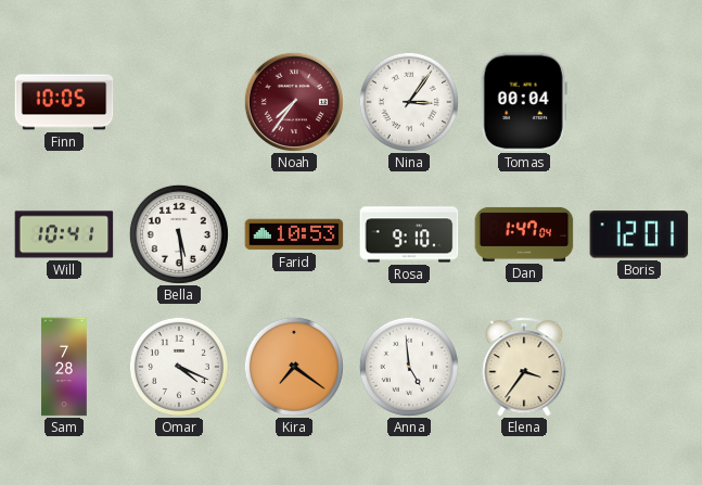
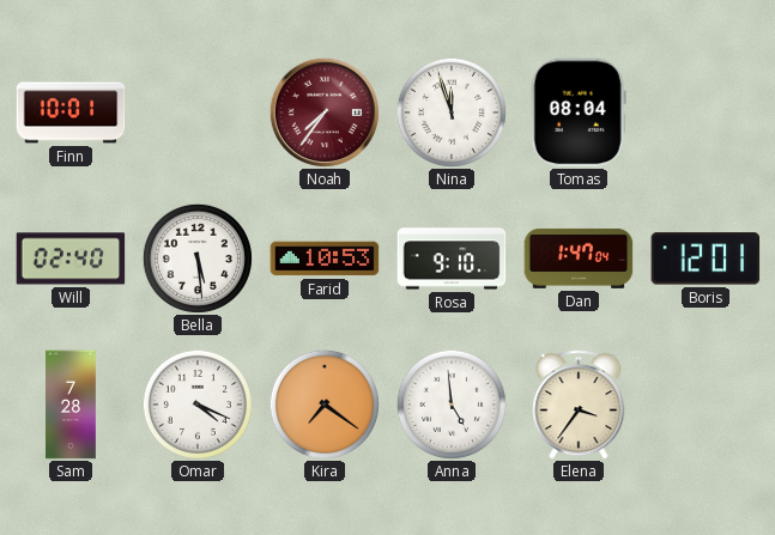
Finn: 10:05 -> 10:01 (71, 113)
Nina: 3:06 -> 11:57 (452, 113)
Tomas: 00:04 -> 08:04 (579, 113)
Will: 10:41 -> 02:40 (71, 259)
